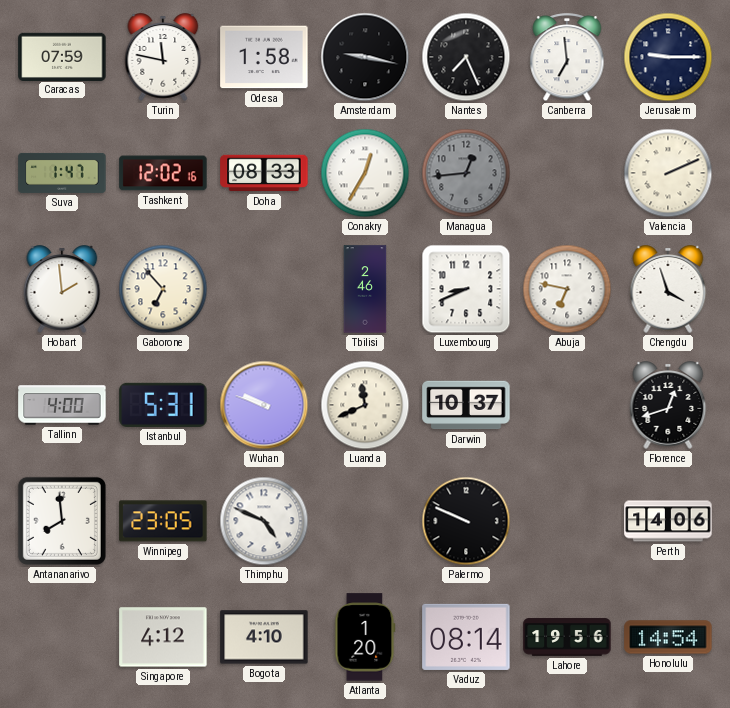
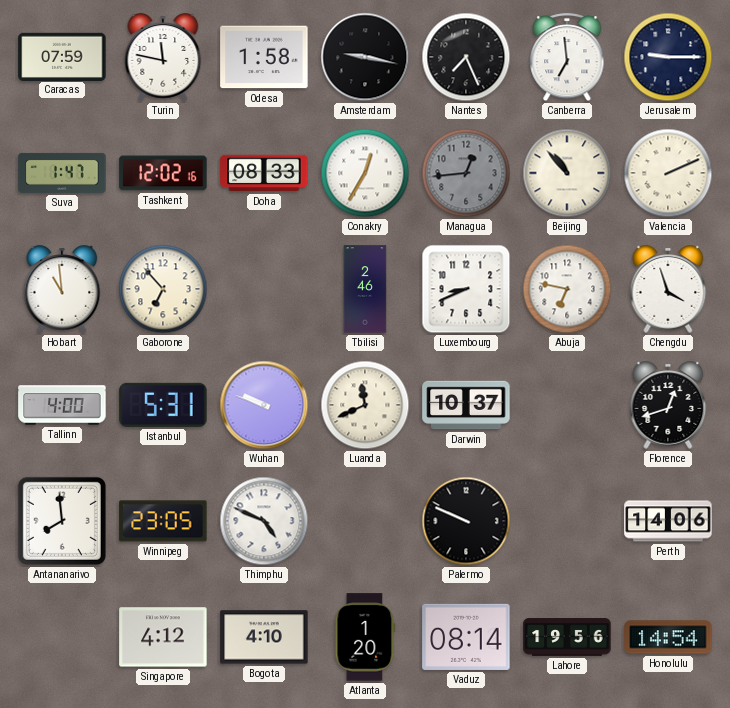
Beijing: none -> 10:53 (567, 173)
Hobart: 1:59 -> 10:59 (62, 289)
